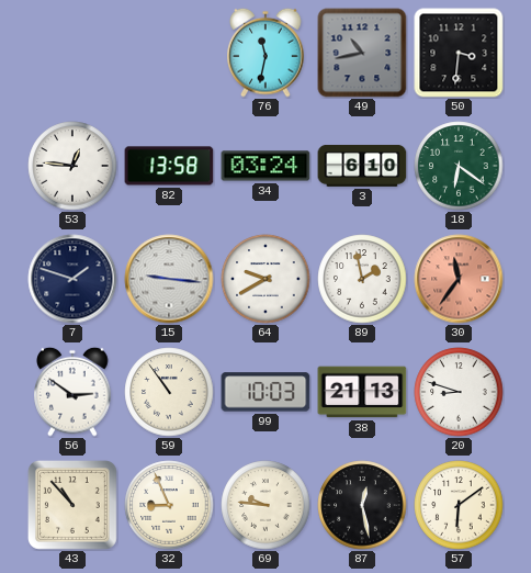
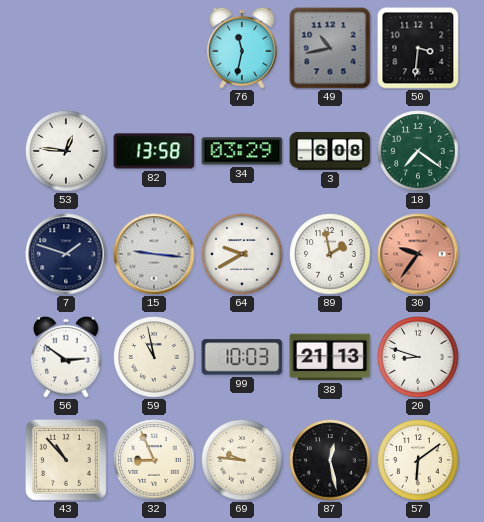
34: 03:24 -> 03:29 (242, 151)
3: 6:10 -> 6:08 (330, 151)
18: 6:21 -> 7:21 (418, 151)
30: 11:36 -> 9:36 (418, 254)
59: 10:54 -> 10:58 (154, 357)
